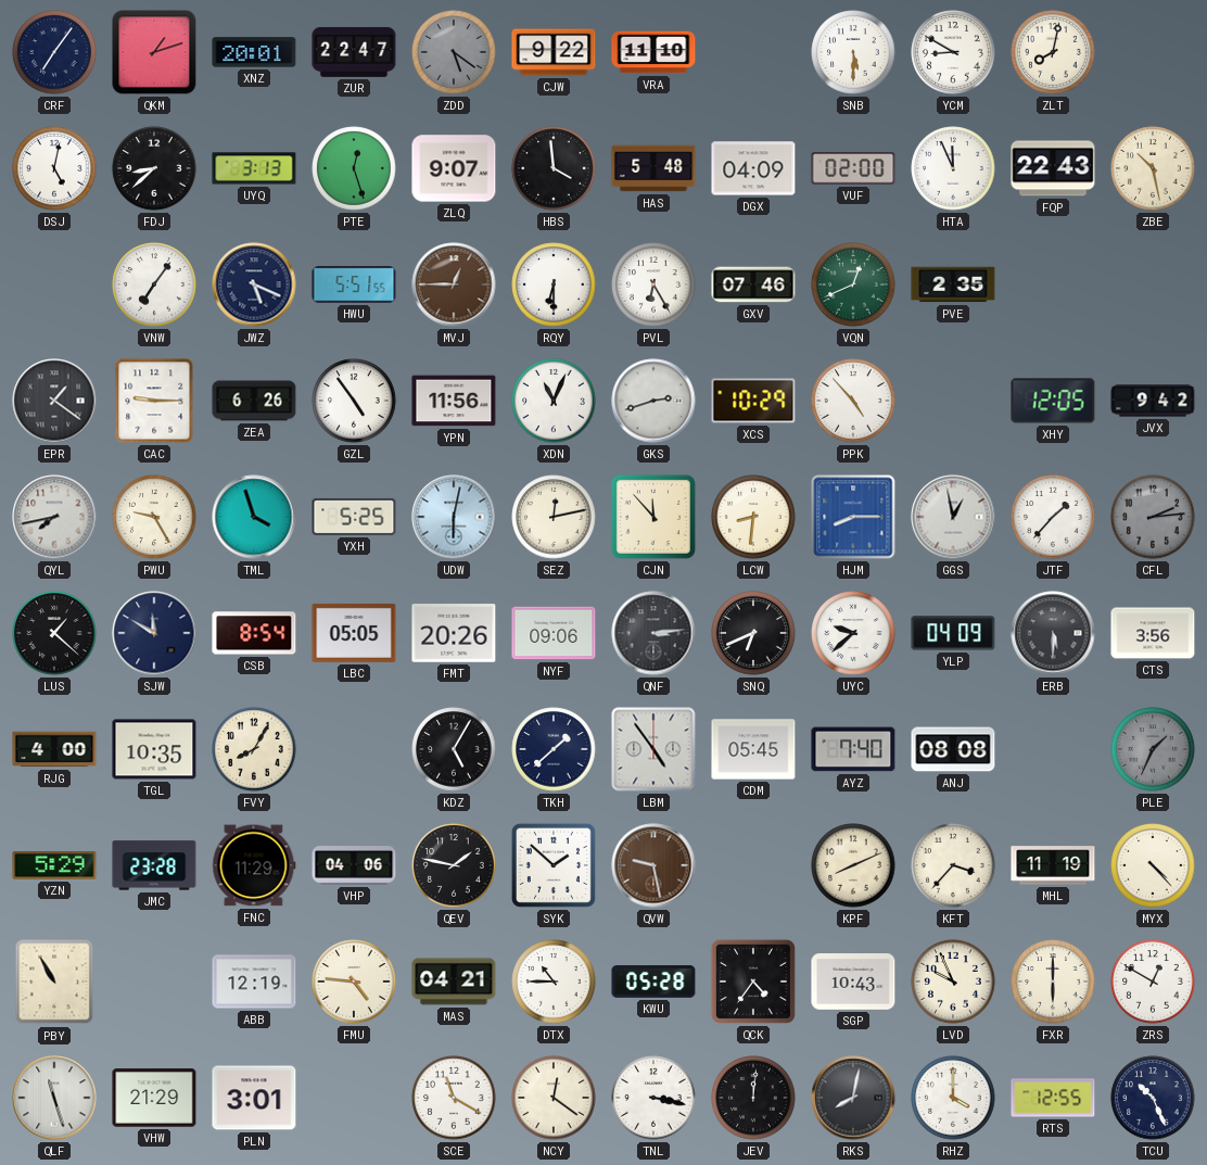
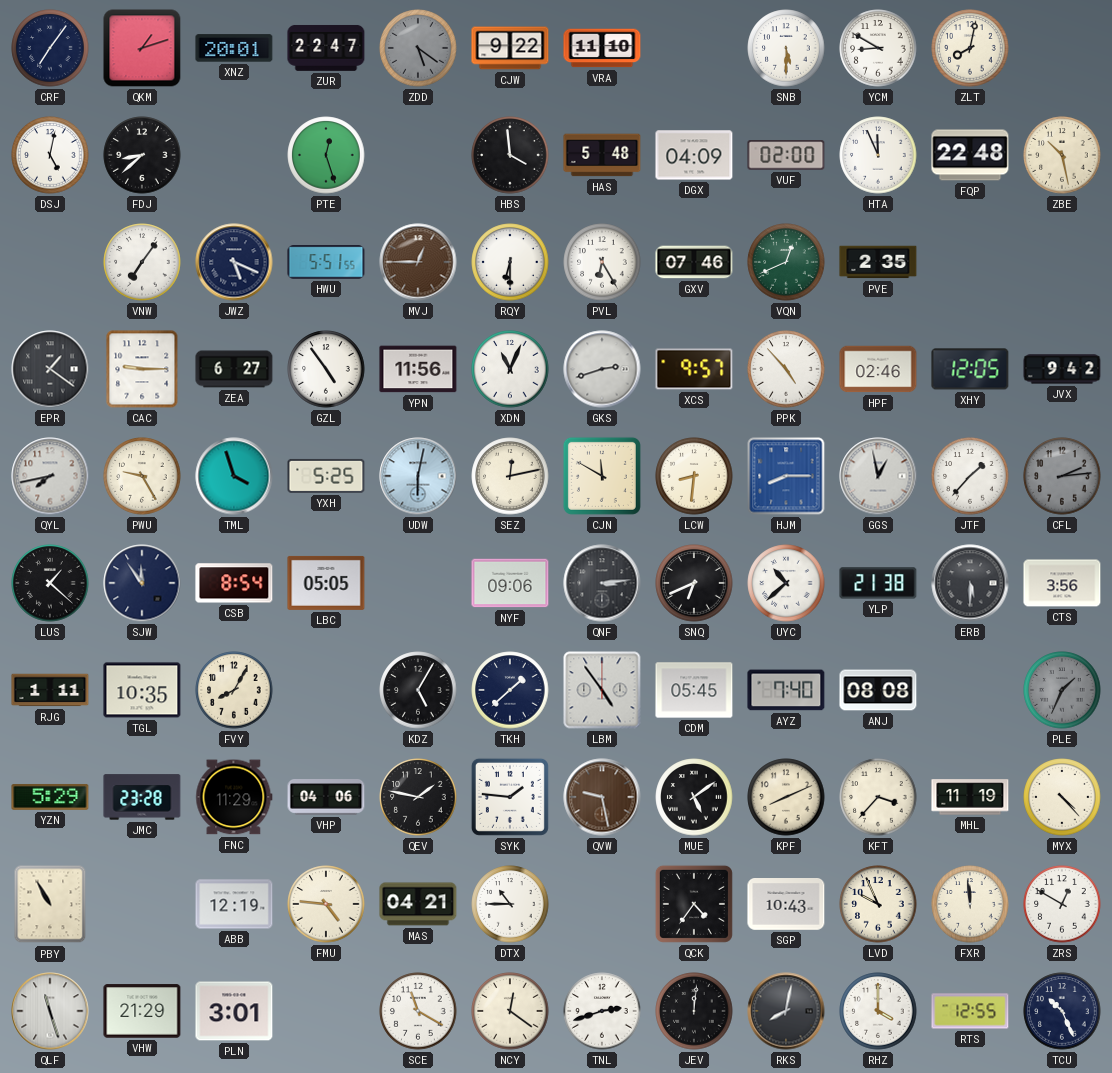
UYQ: 3:13 -> none (254, 168)
ZLQ: 9:07 -> none (454, 168)
FQP: 22:43 -> 22:48 (970, 155)
ZEA: 6:26 -> 6:27 (234, 369)
XCS: 10:29 -> 9:57 (694, 369)
HPF: none -> 02:46 (878, 369)
CJN: 11:53 -> 11:50 (602, 476)
SJW: 11:50 -> 11:54 (142, 583)
FMT: 20:26 -> none (454, 633)
UYC: 9:38 -> 10:38 (786, 583)
YLP: 04:09 -> 21:38 (878, 583)
RJG: 4:00 -> 1:11 (50, 690)
SYK: 1:52 -> 1:46 (510, 797)
MUE: none -> 5:09 (694, 797)
KWU: 05:28 -> none (653, 982)
FXR: 6:00 -> 11:59 (970, 904)
TNL: 3:17 -> 2:42 (602, 1011)
